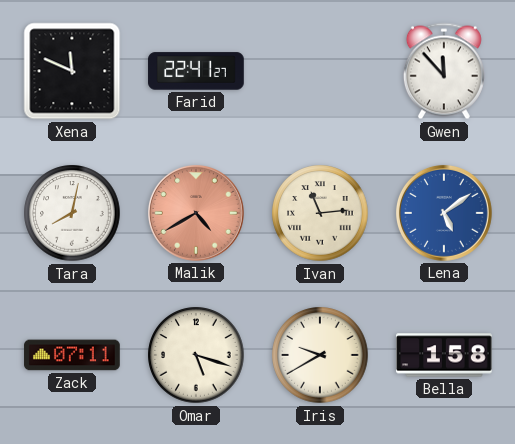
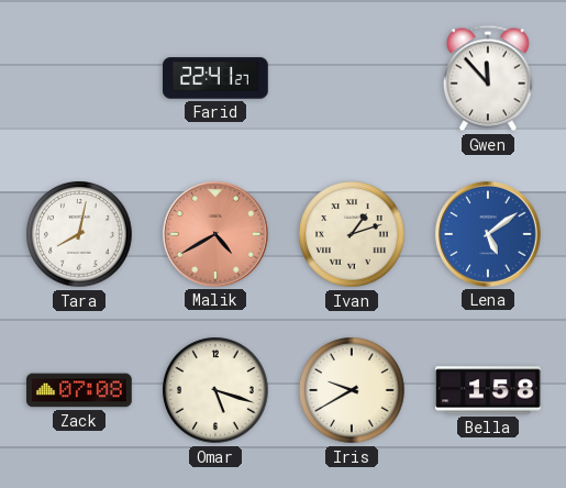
Xena: 11:49 -> none (72, 71)
Ivan: 11:14 -> 1:12 (352, 234)
Zack: 07:11 -> 07:08 (79, 390)
